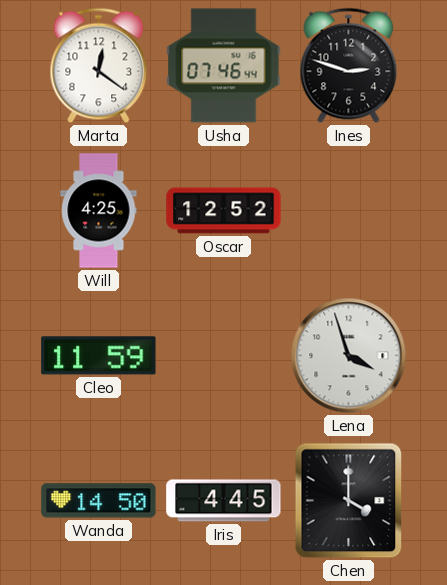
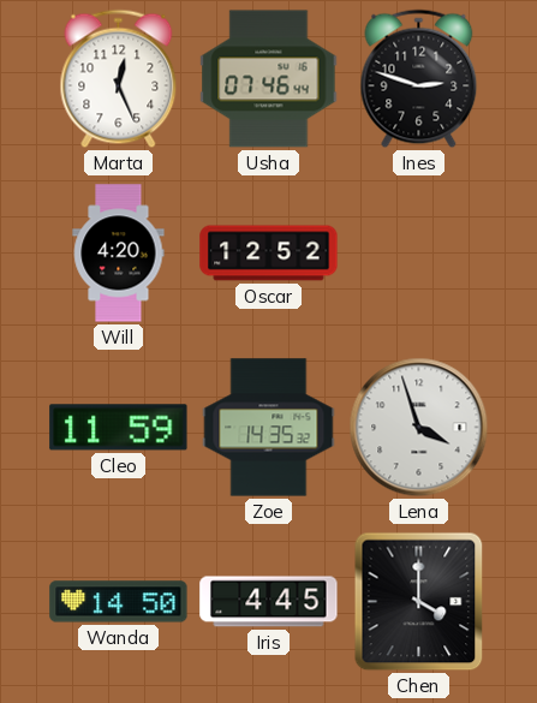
Marta: 12:21 -> 12:26 (119, 79)
Will: 4:25 -> 4:20 (119, 254)
Zoe: none -> 14:35 (269, 428)
